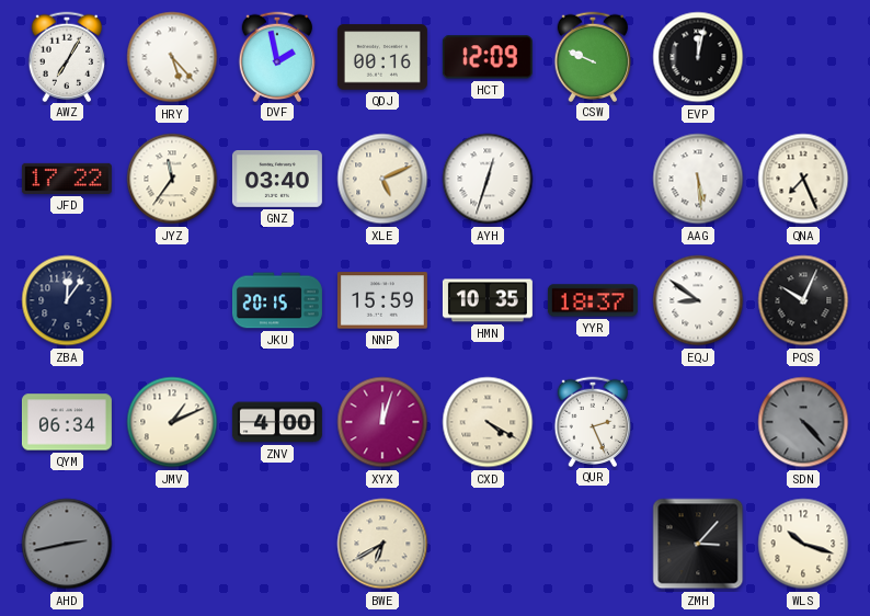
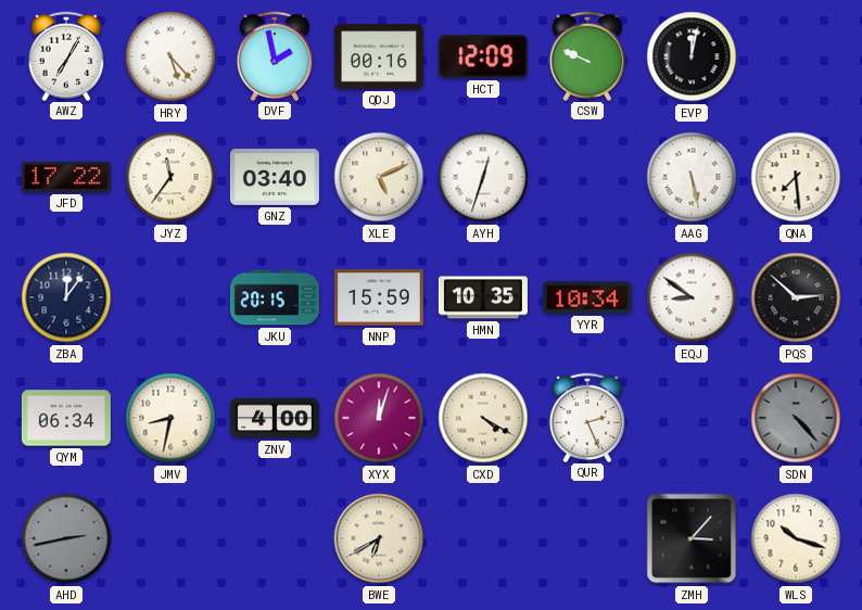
AAG: 5:29 -> 5:28 (692, 177)
QNA: 7:26 -> 7:29 (796, 177)
YYR: 18:37 -> 10:34 (587, 297)
PQS: 10:04 -> 2:52 (796, 297)
JMV: 1:11 -> 8:32 (170, 418)
